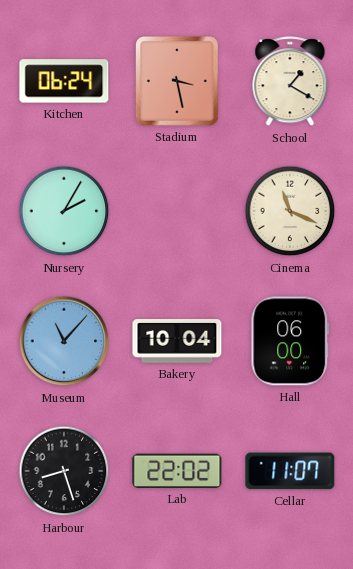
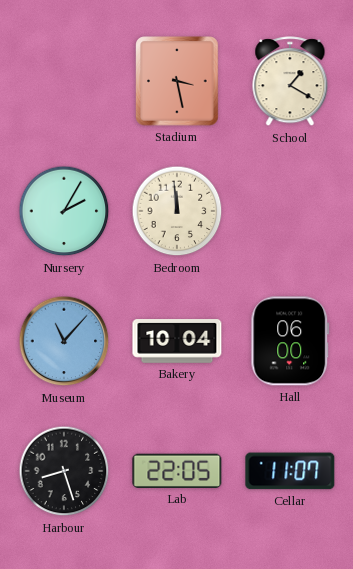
Kitchen: 06:24 -> none (64, 81)
Bedroom: none -> 11:59 (177, 211)
Cinema: 11:19 -> none (290, 211)
Lab: 22:02 -> 22:05 (177, 471)
